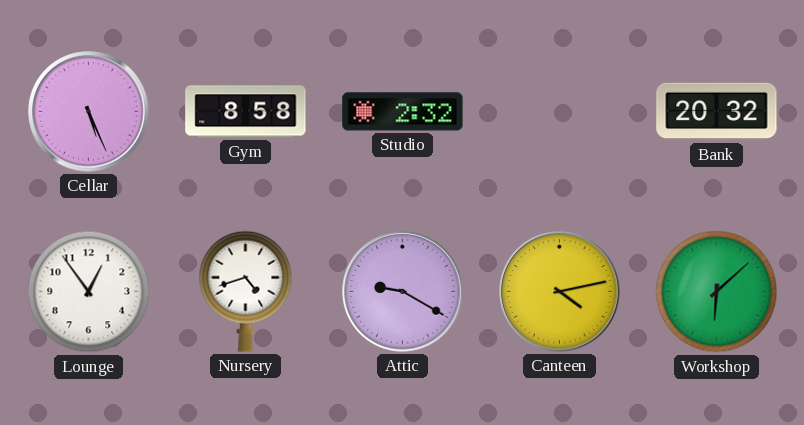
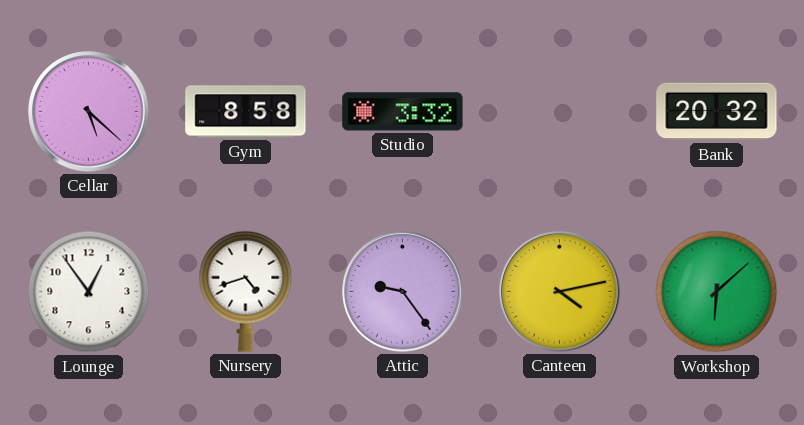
Cellar: 5:26 -> 5:22 (89, 112)
Studio: 2:32 -> 3:32 (403, 112)
Attic: 9:20 -> 9:24 (403, 292)
